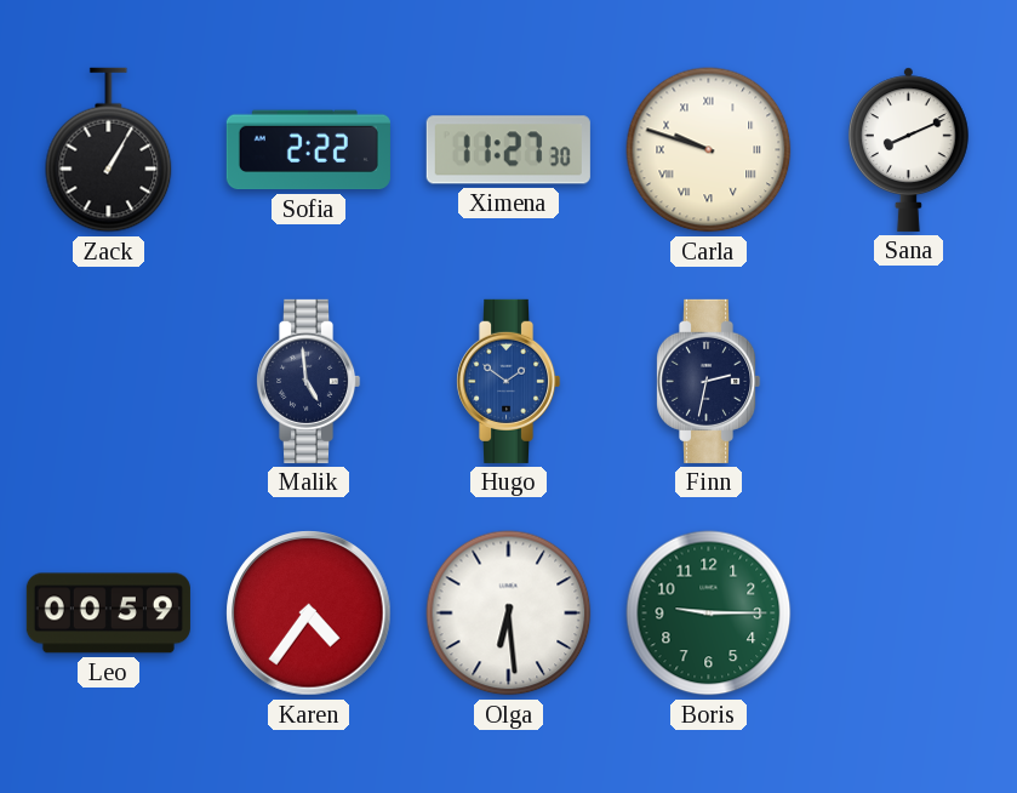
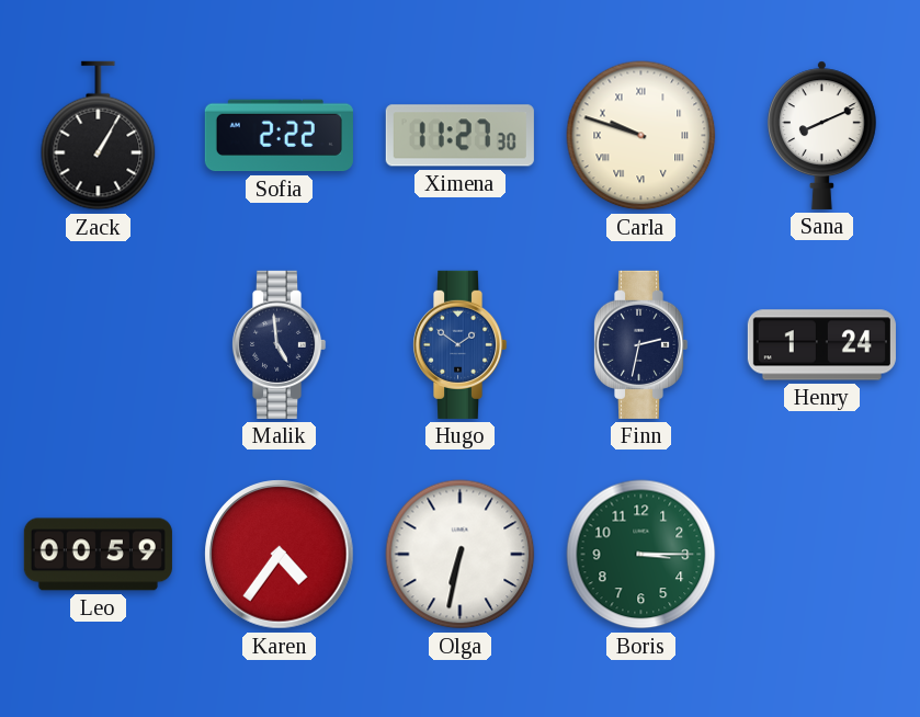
Henry: none -> 1:24 (821, 345)
Olga: 6:29 -> 6:32 (461, 555)
Boris: 9:15 -> 3:15 (641, 555)
